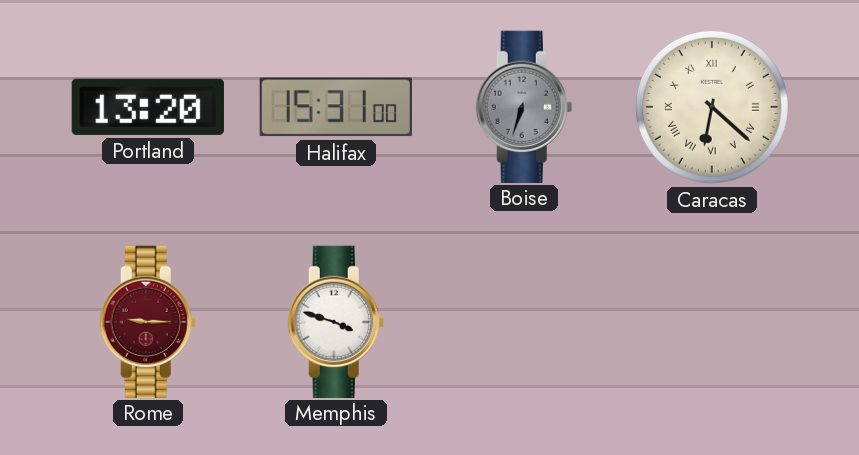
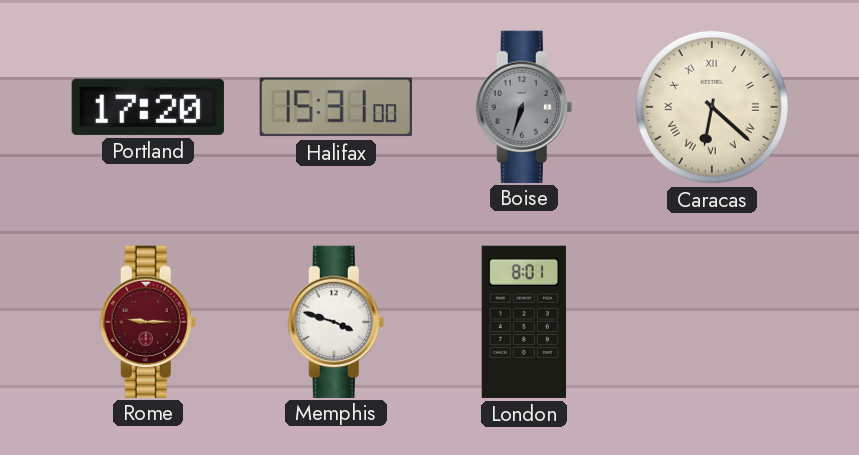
Portland: 13:20 -> 17:20 (148, 107)
London: none -> 8:01 (524, 322)
